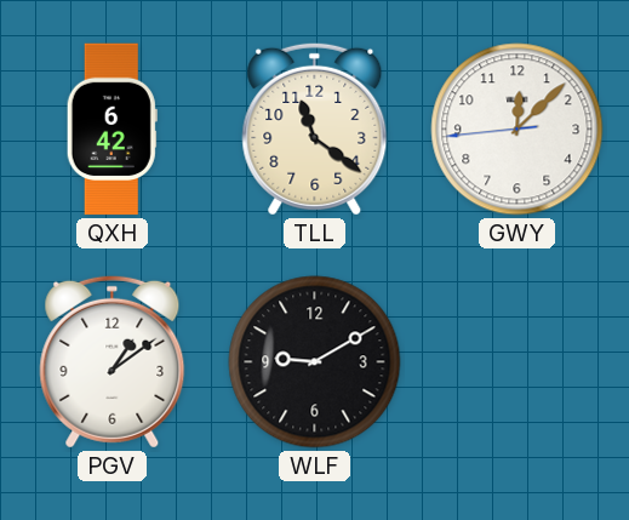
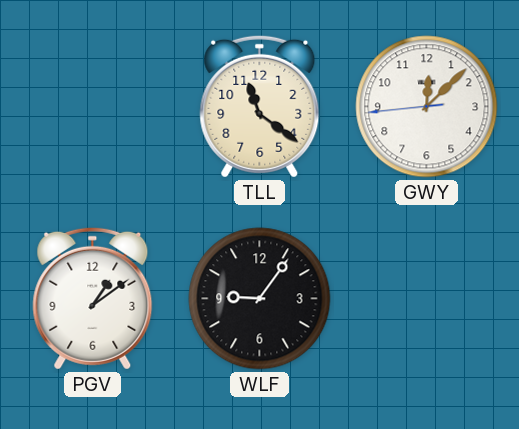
QXH: 6:42 -> none (111, 130)
WLF: 9:10 -> 9:06 (260, 299)
